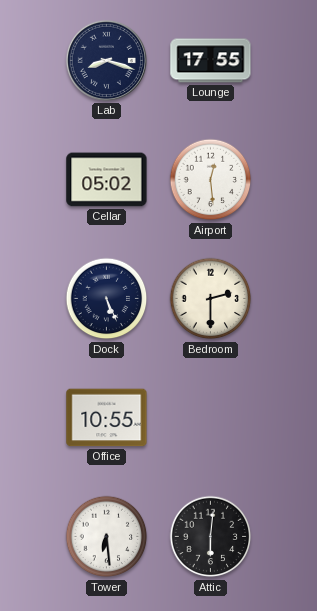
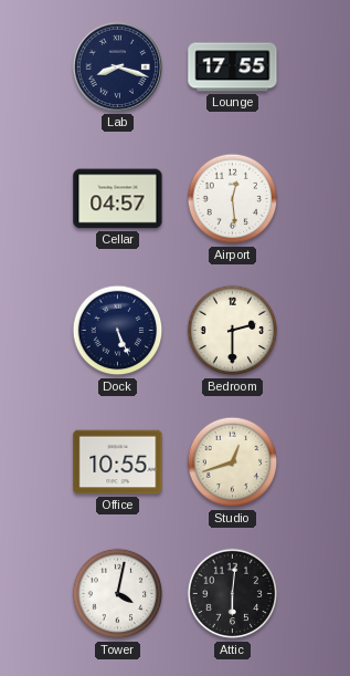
Cellar: 05:02 -> 04:57 (118, 199)
Studio: none -> 12:42 (233, 462)
Tower: 6:29 -> 4:02 (118, 594)
